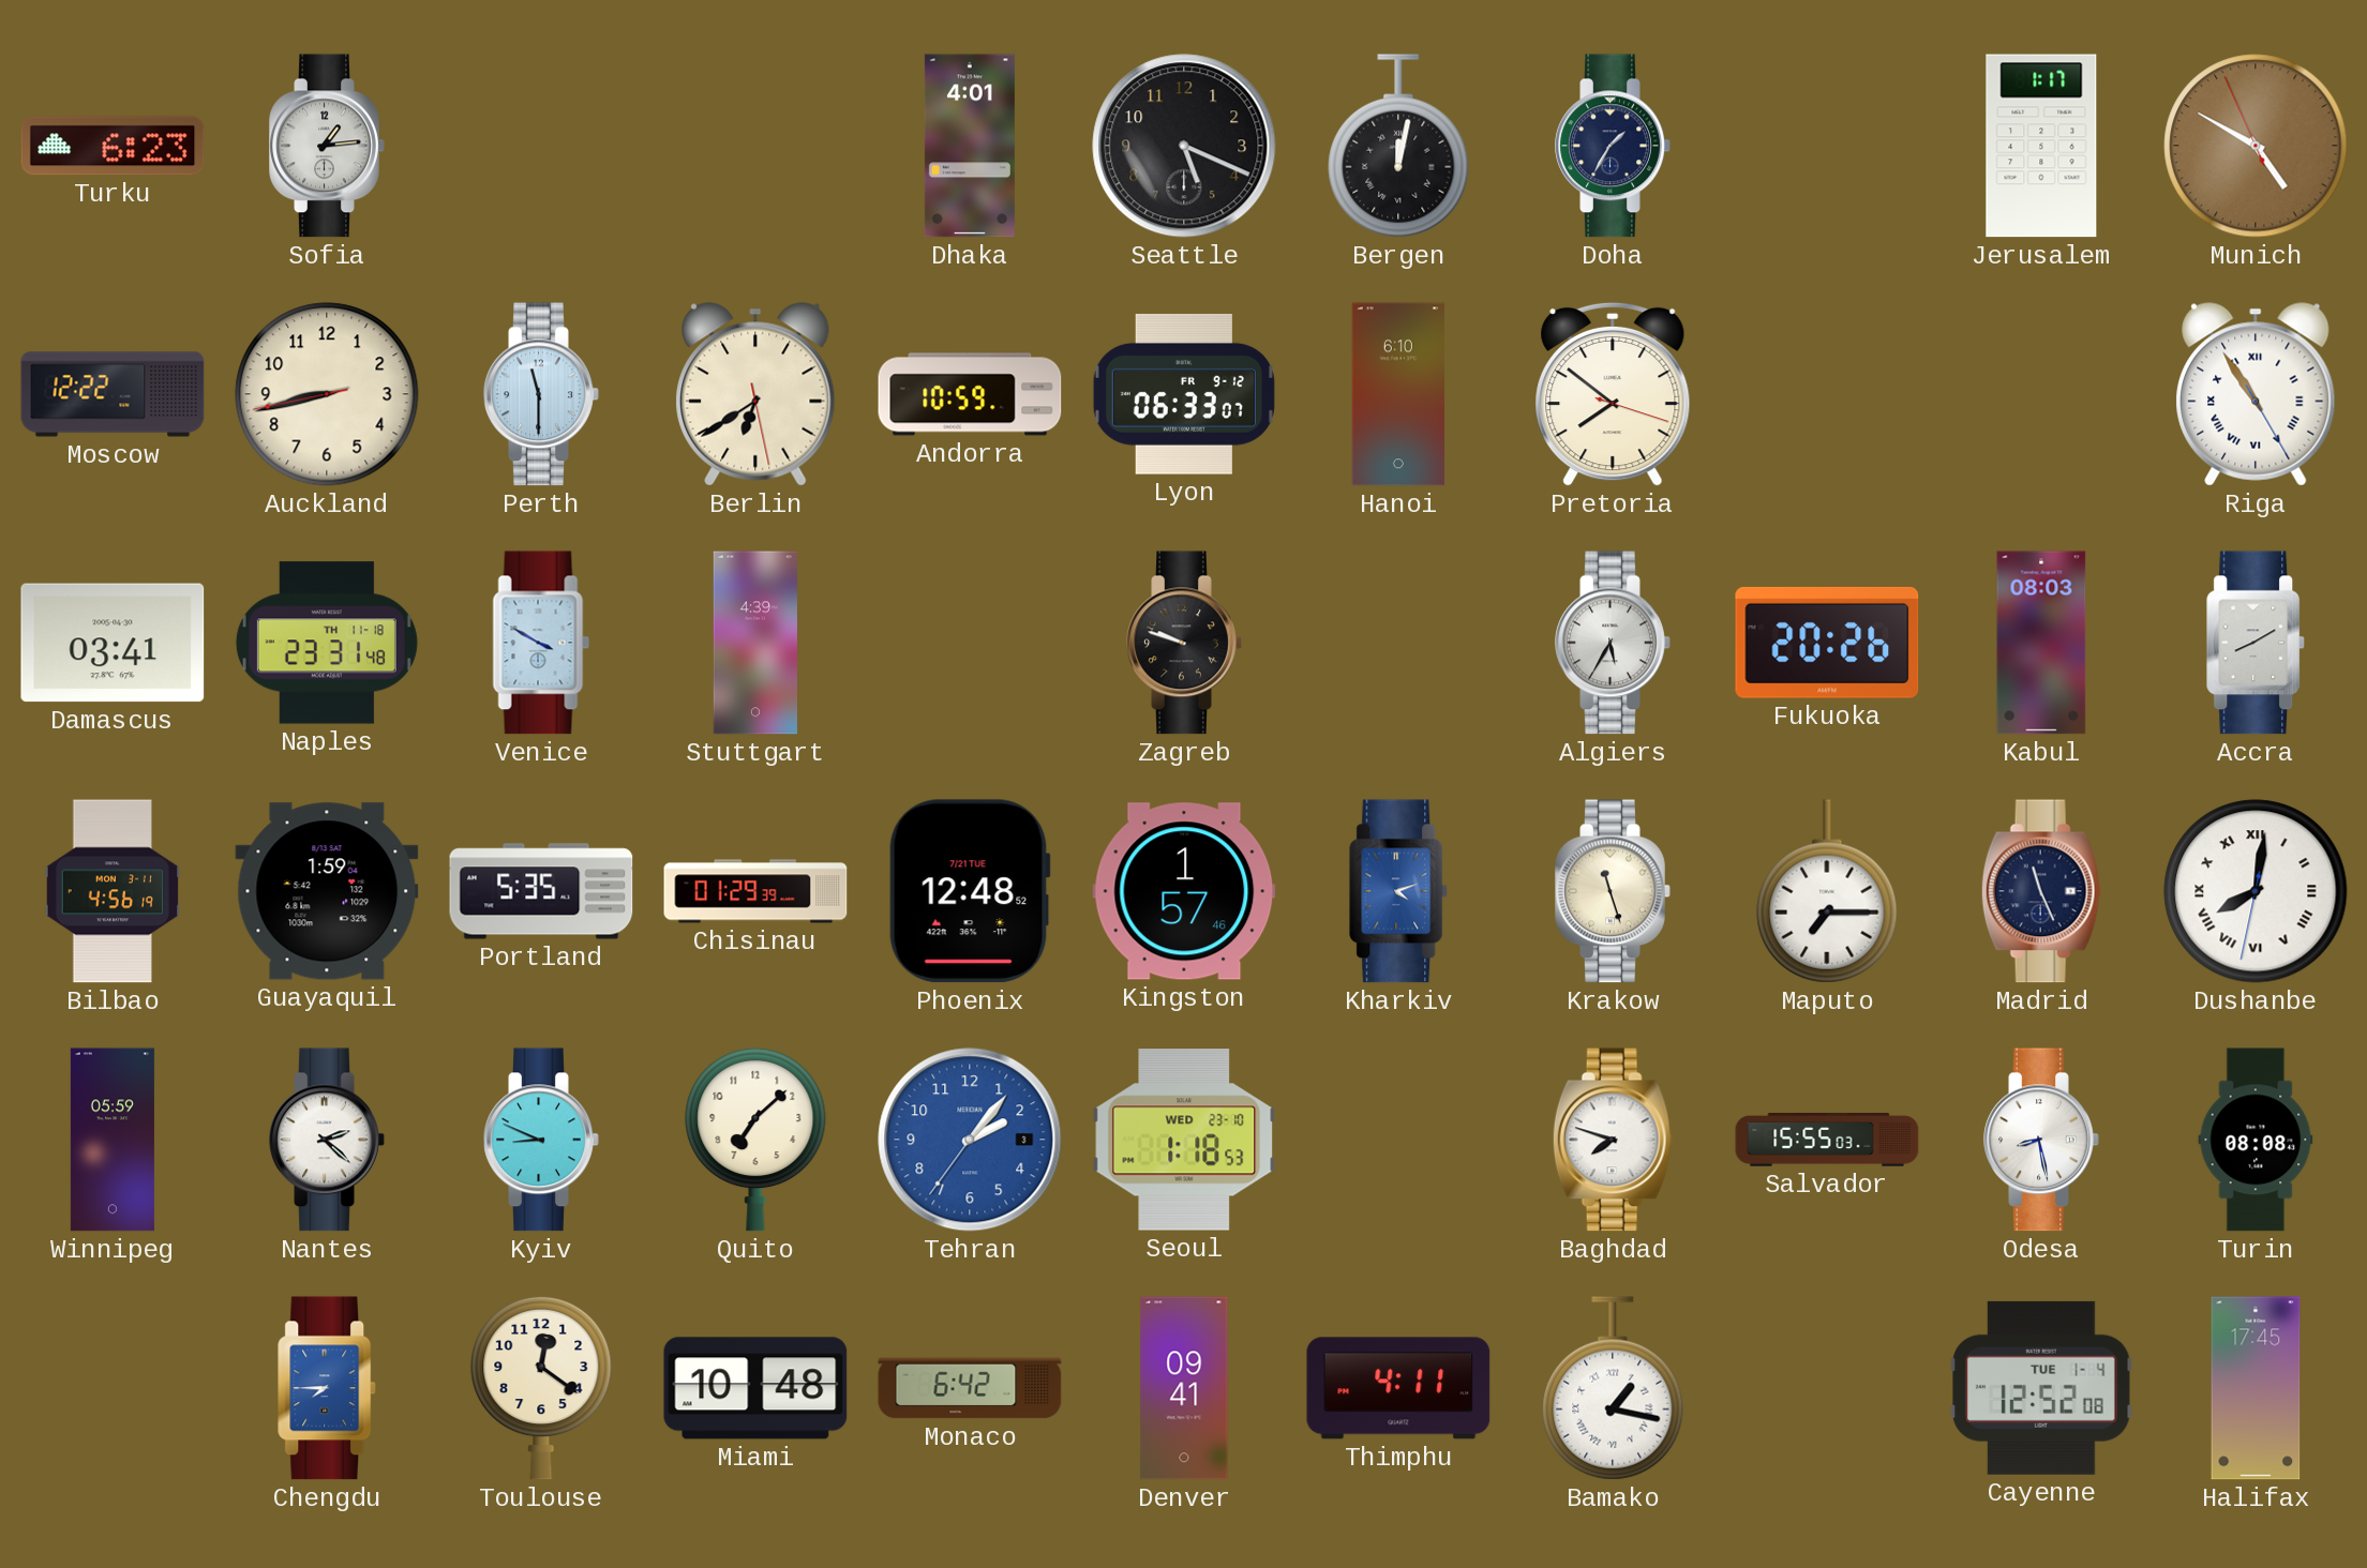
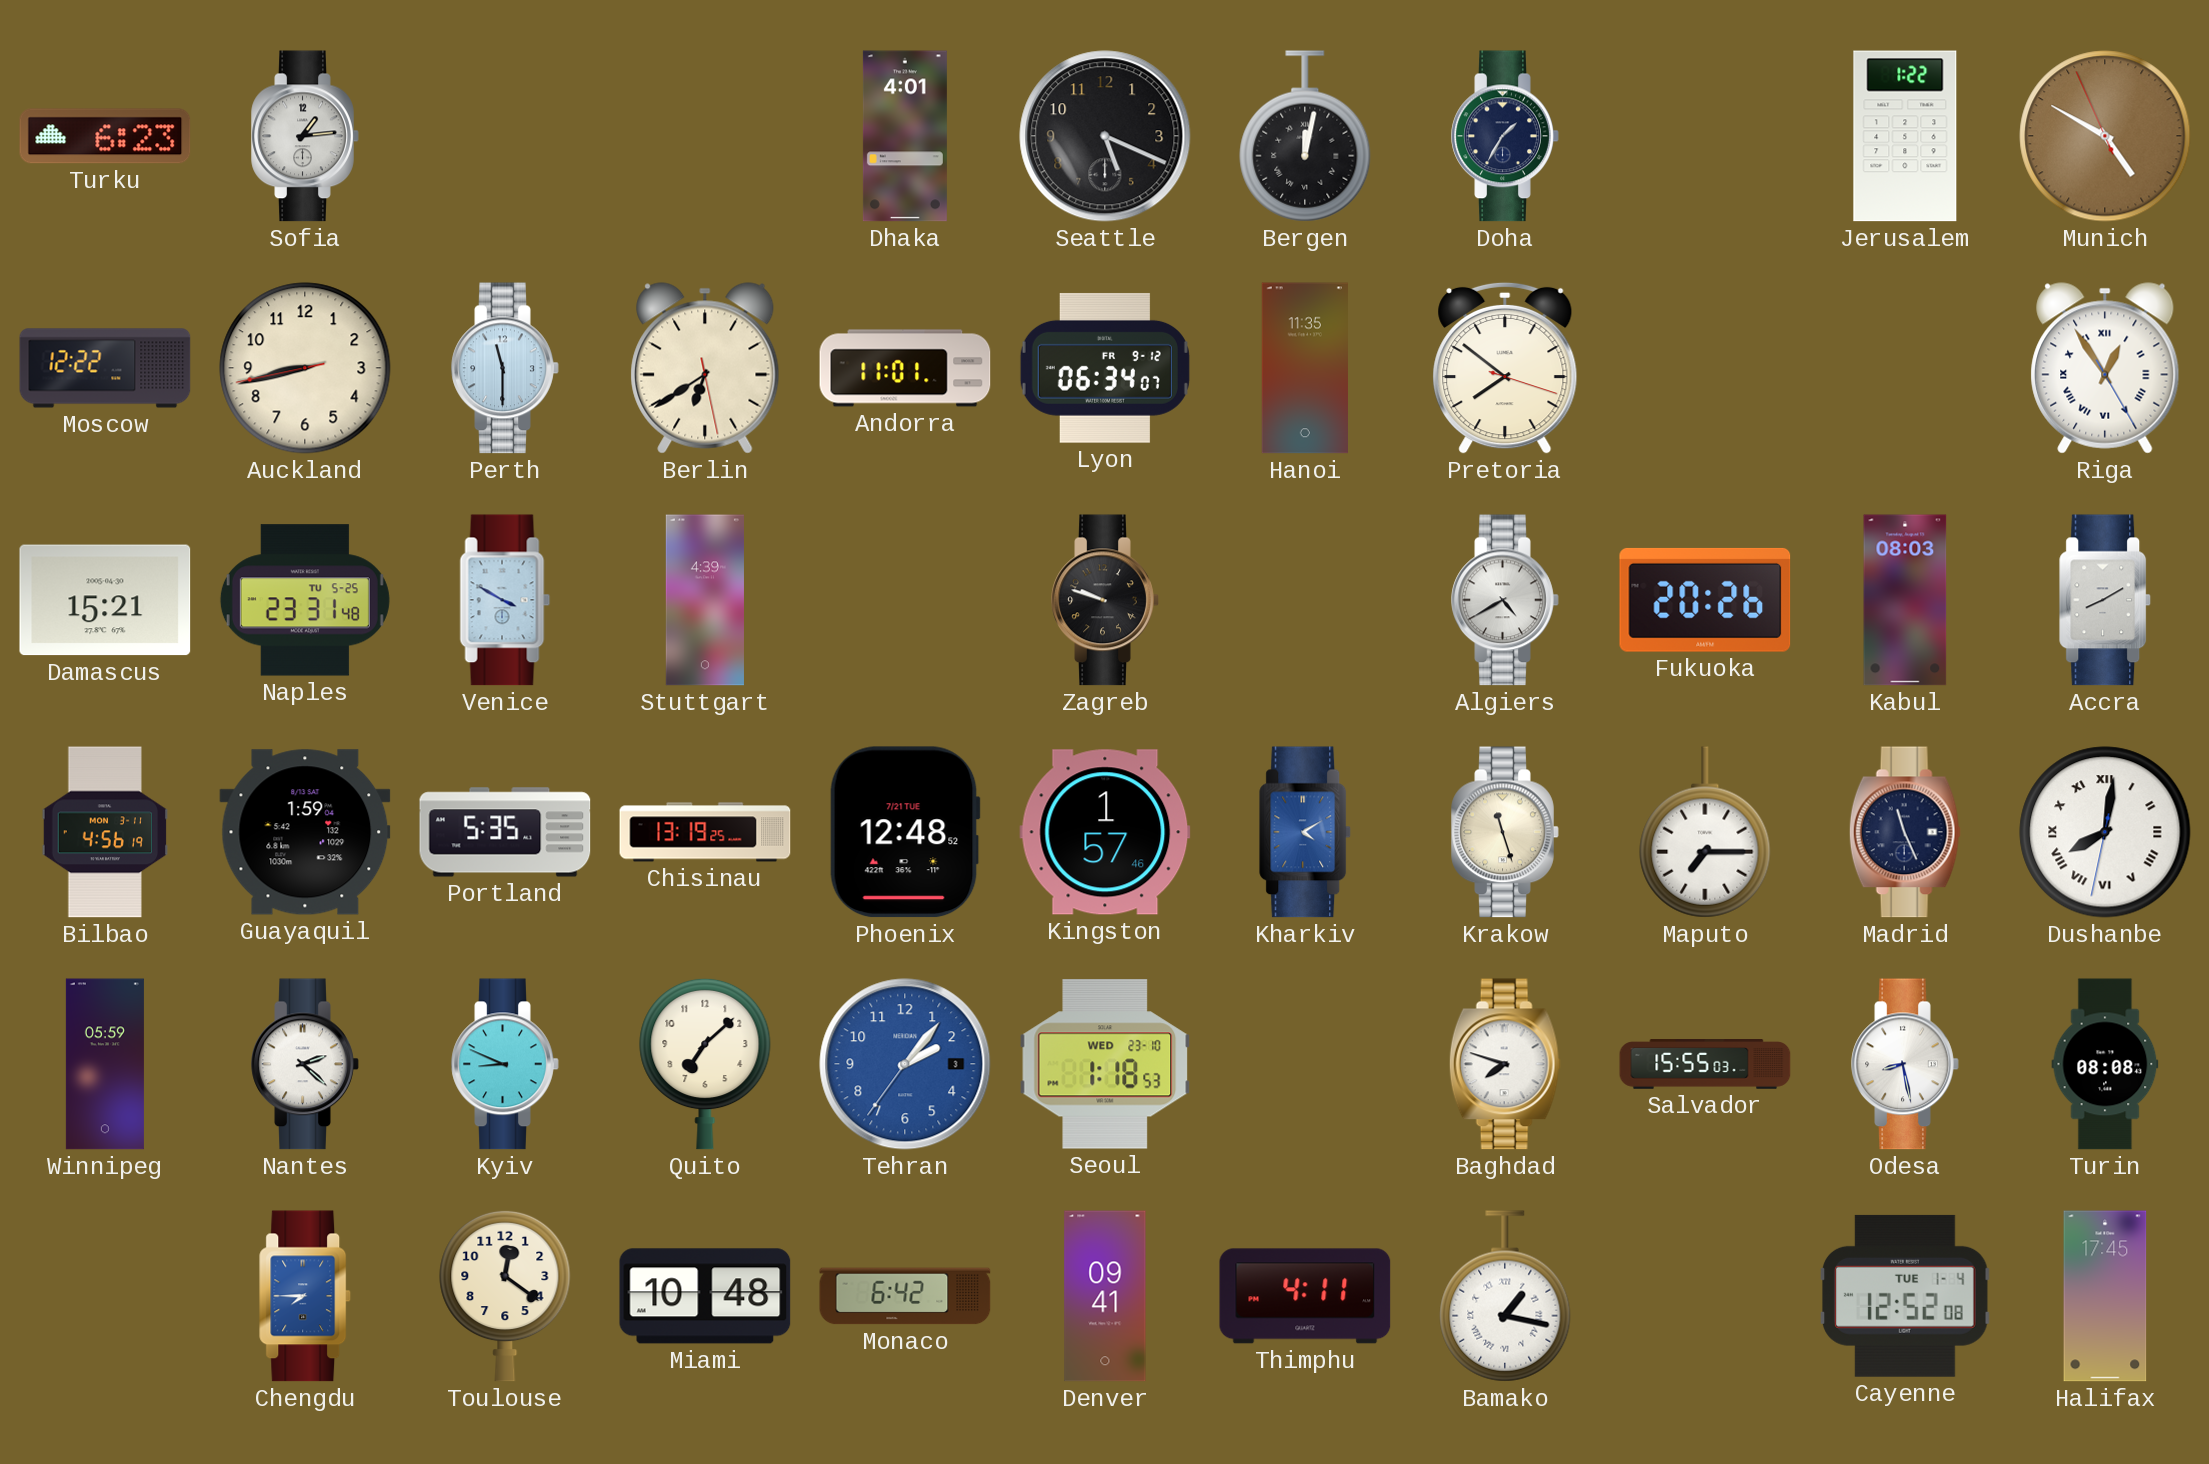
Jerusalem: 1:17 -> 1:22 (1905, 136)
Andorra: 10:59 -> 11:01 (905, 368)
Lyon: 06:33 -> 06:34 (1105, 368)
Hanoi: 6:10 -> 11:35 (1305, 368)
Riga: 10:54 -> 12:54 (2105, 368)
Damascus: 03:41 -> 15:21 (105, 600)
Naples date: TH 11-18 -> TU 5-25 (305, 600)
Algiers: 5:35 -> 4:40 (1505, 600)
Chisinau: 01:29 -> 13:19 (705, 832)
Kharkiv: 4:12 -> 4:10 (1306, 832)
